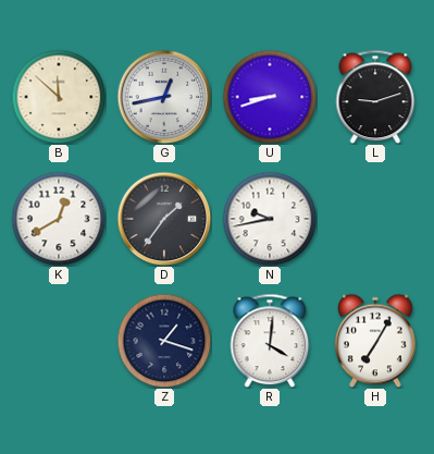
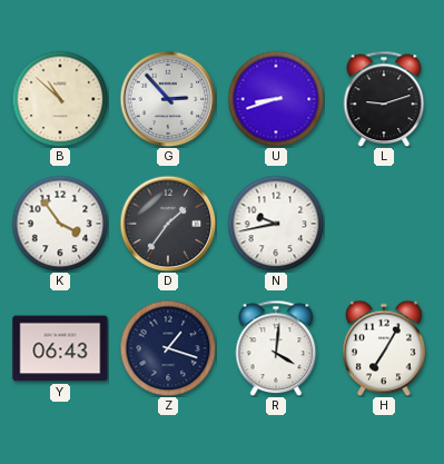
B: 11:52 -> 10:52 (60, 99)
G: 12:43 -> 2:53 (168, 99)
K: 12:40 -> 3:54 (60, 224)
Y: none -> 06:43 (60, 348)
